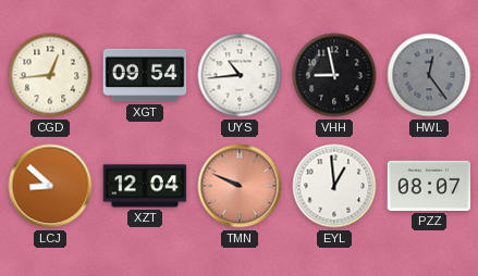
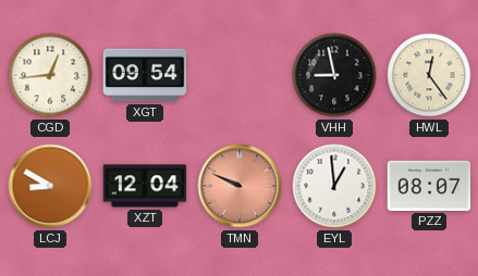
UYS: 10:44 -> none (240, 75)
HWL dial: grey -> cream (429, 75)
LCJ: 8:52 -> 8:50 (50, 186)
